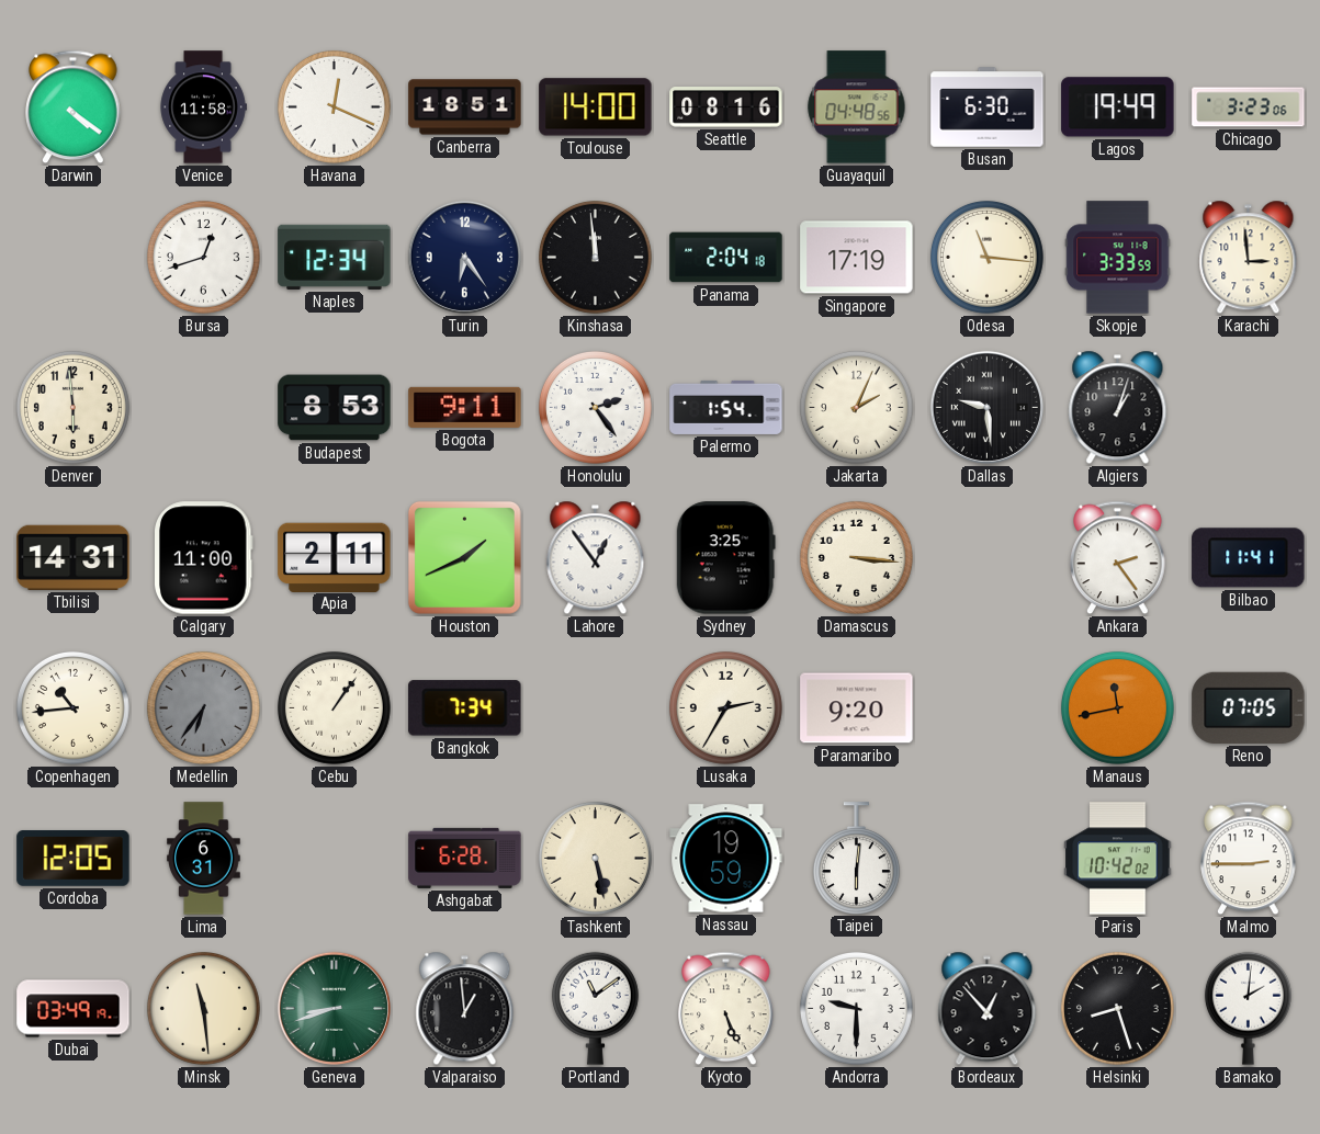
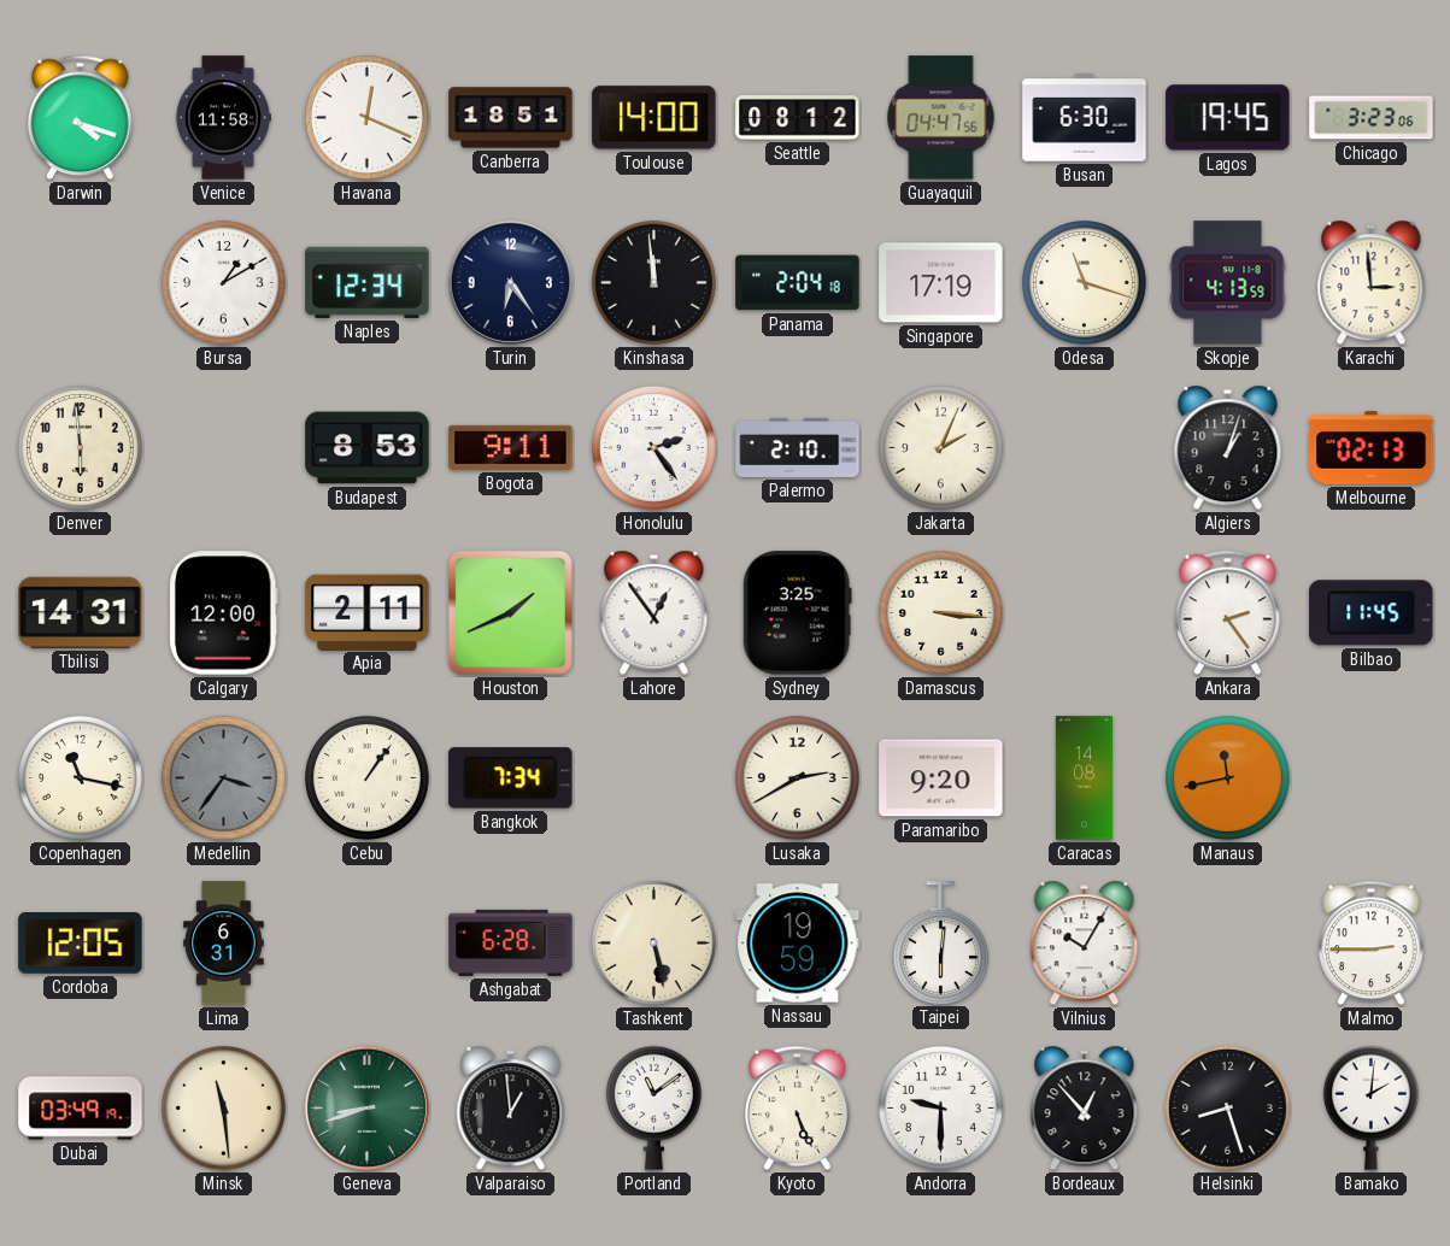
Darwin: 4:21 -> 4:18 (81, 118)
Seattle: 08:16 -> 08:12 (798, 118)
Guayaquil: 04:48 -> 04:47 (941, 118)
Lagos: 19:49 -> 19:45 (1228, 118)
Bursa: 12:42 -> 1:10 (223, 282)
Odesa: 11:16 -> 11:18 (1084, 282)
Skopje: 3:33 -> 4:13 (1228, 283)
Palermo: 1:54 -> 2:10 (798, 447)
Dallas: 9:29 -> none (986, 407)
Melbourne: none -> 02:13 (1372, 448)
Calgary: 11:00 -> 12:00 (224, 613)
Bilbao: 11:41 -> 11:45 (1372, 613)
Copenhagen: 10:44 -> 11:17 (80, 777)
Medellin: 6:36 -> 3:36 (223, 777)
Lusaka: 2:35 -> 2:40 (797, 777)
Caracas: none -> 14:08 (1084, 778)
Reno: 07:05 -> none (1249, 707)
Vilnius: none -> 10:05 (1085, 944)
Paris: 10:42 -> none (1118, 859)
